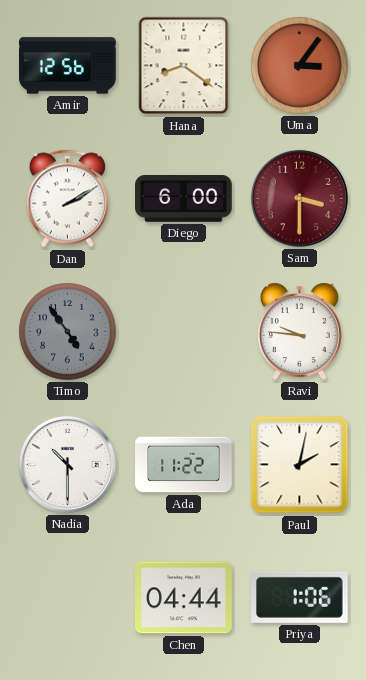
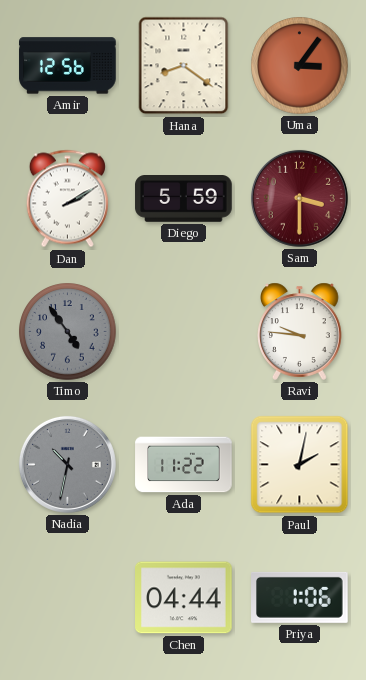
Diego: 6:00 -> 5:59 (184, 199)
Nadia: 10:30 -> 10:32 (67, 464)
Nadia dial: white -> grey (67, 464)
